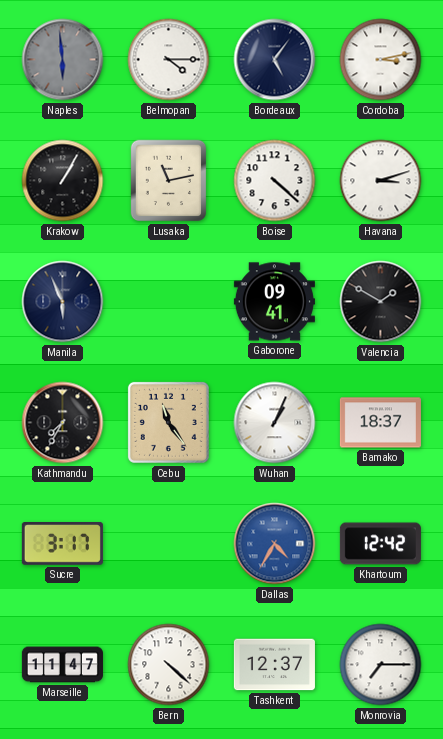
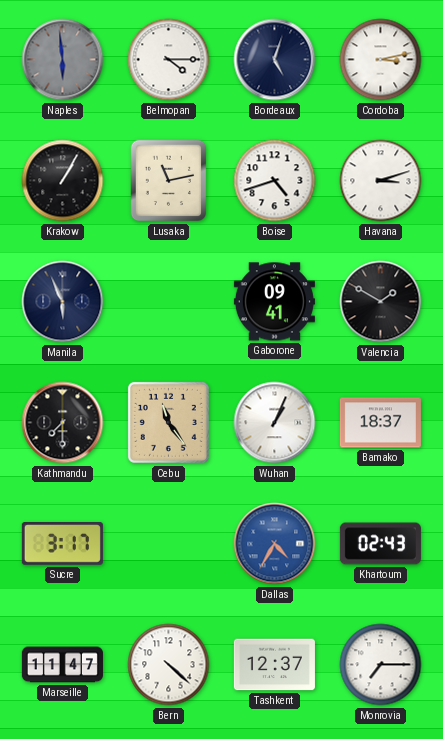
Bordeaux: 5:06 -> 5:03 (275, 60)
Boise: 4:22 -> 4:42 (275, 181)
Kathmandu: 7:35 -> 7:30 (63, 423)
Khartoum: 12:42 -> 02:43 (380, 544)
